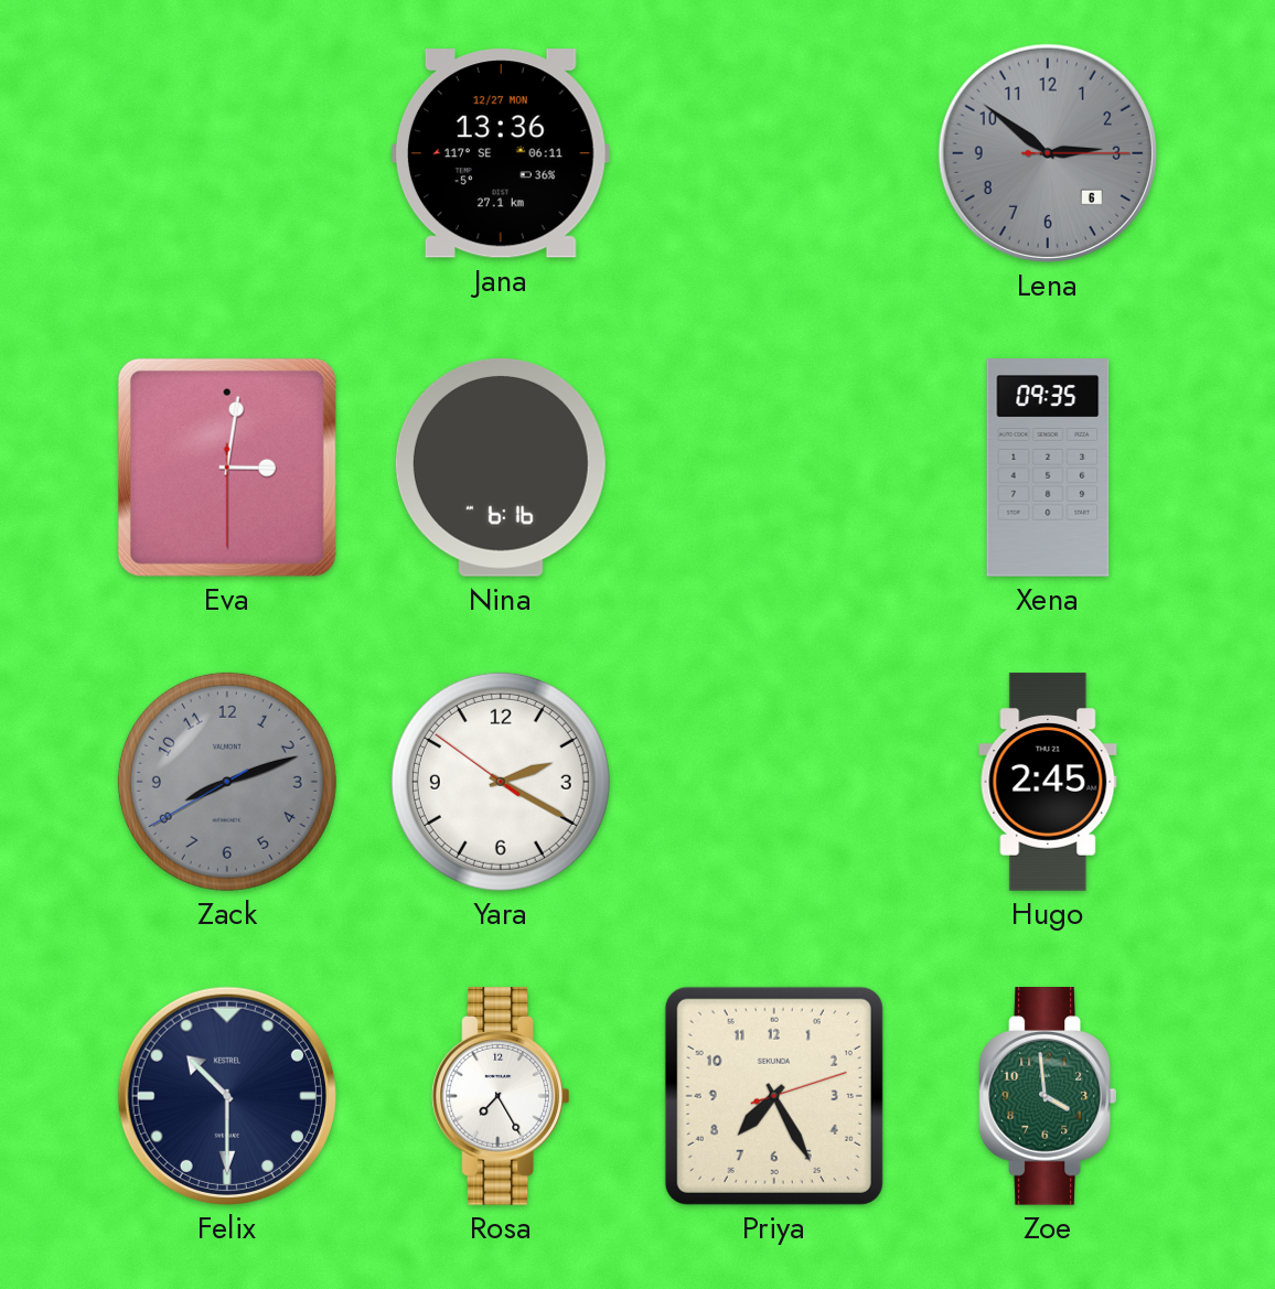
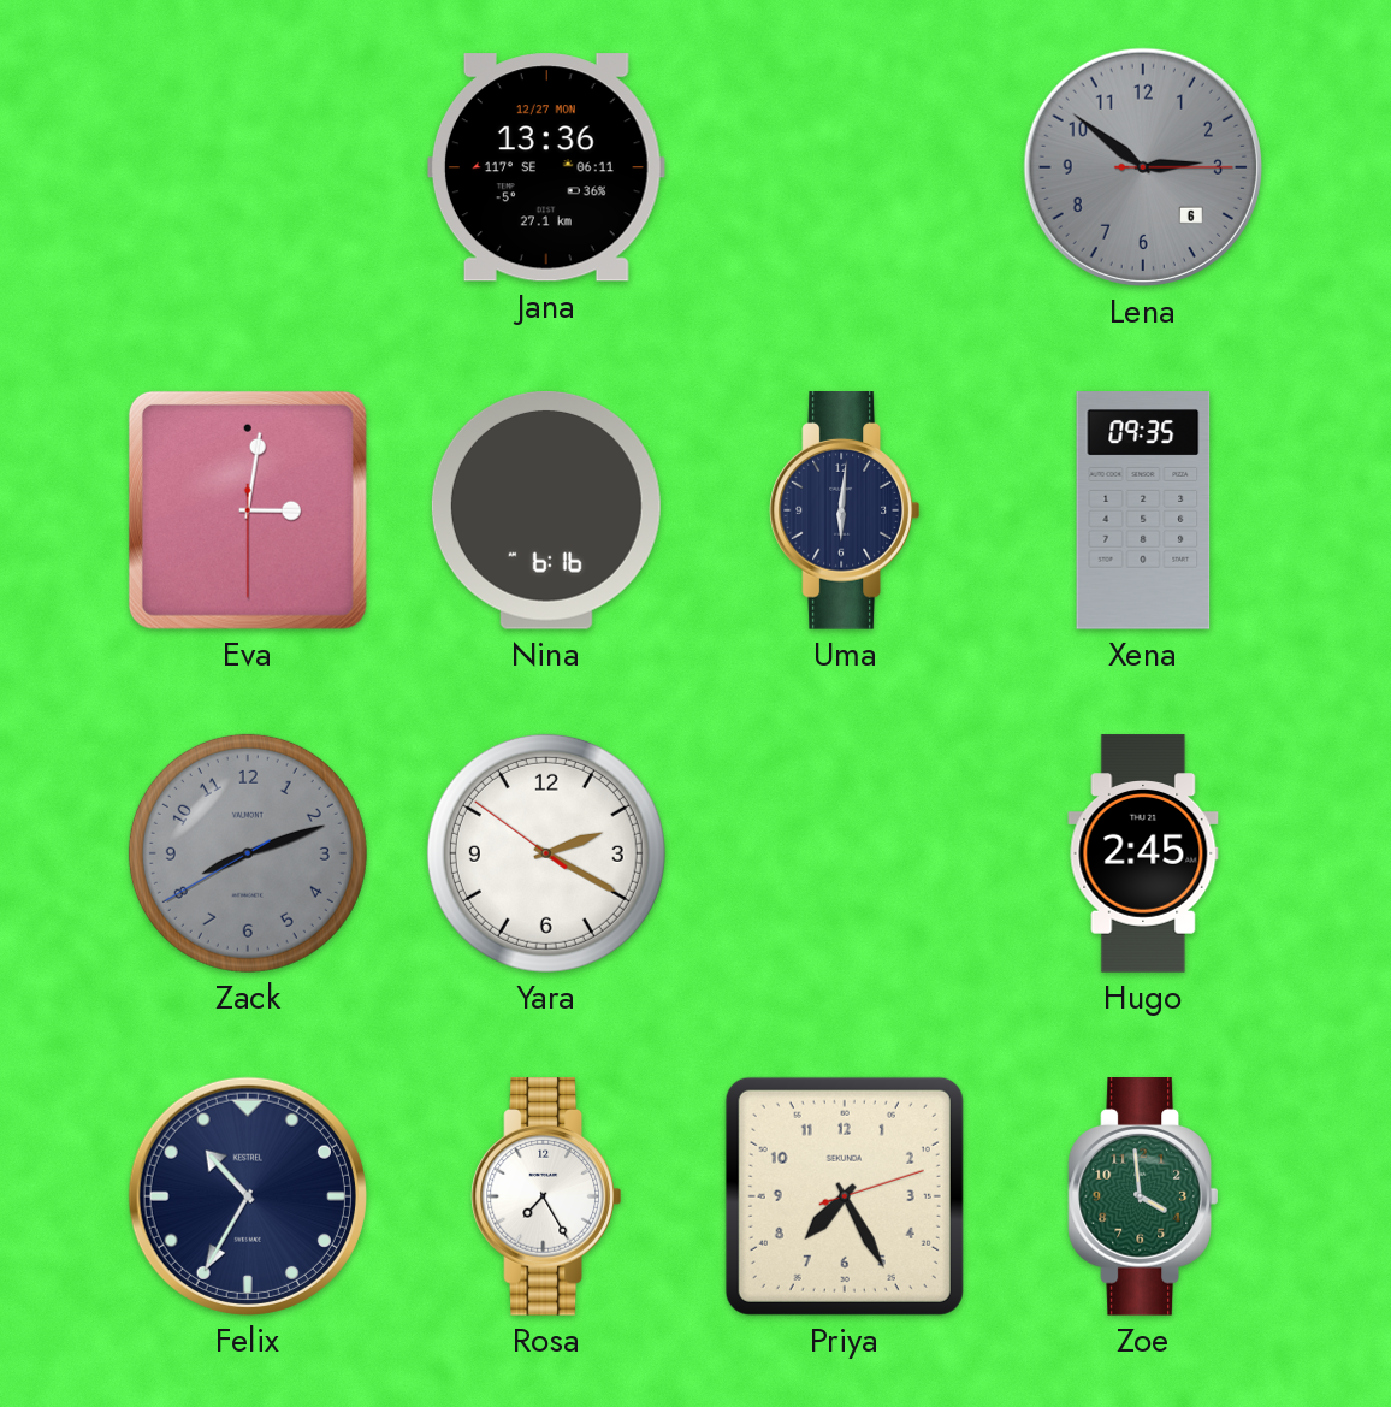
Uma: none -> 6:01 (845, 512)
Felix: 10:30 -> 10:35 (248, 1196)
